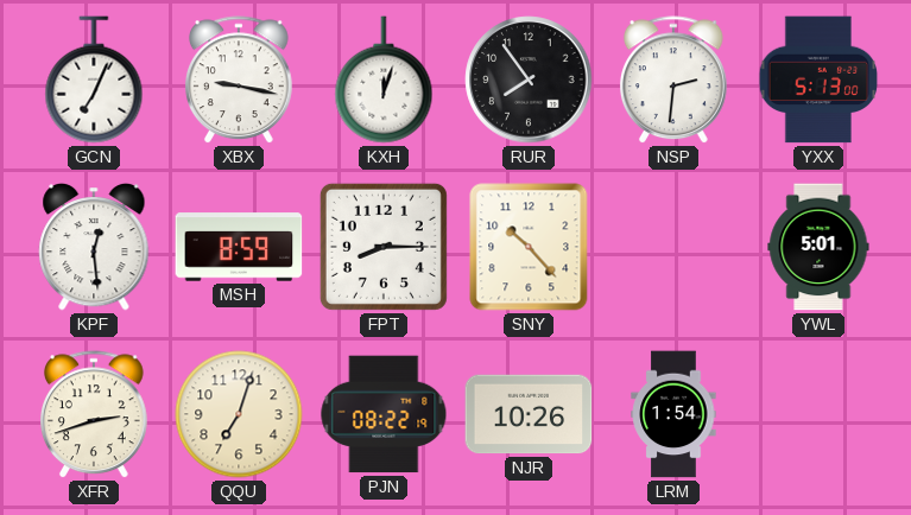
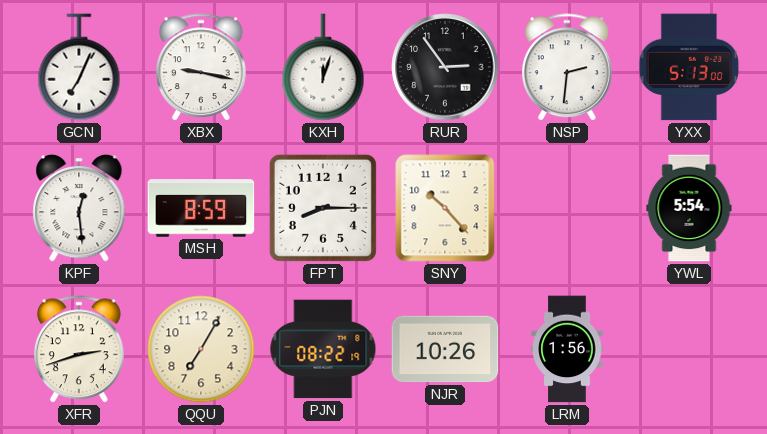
RUR: 7:54 -> 2:54 (445, 67)
YWL: 5:01 -> 5:54 (689, 208)
QQU: 7:03 -> 7:05 (201, 349)
LRM: 1:54 -> 1:56 (567, 349)
